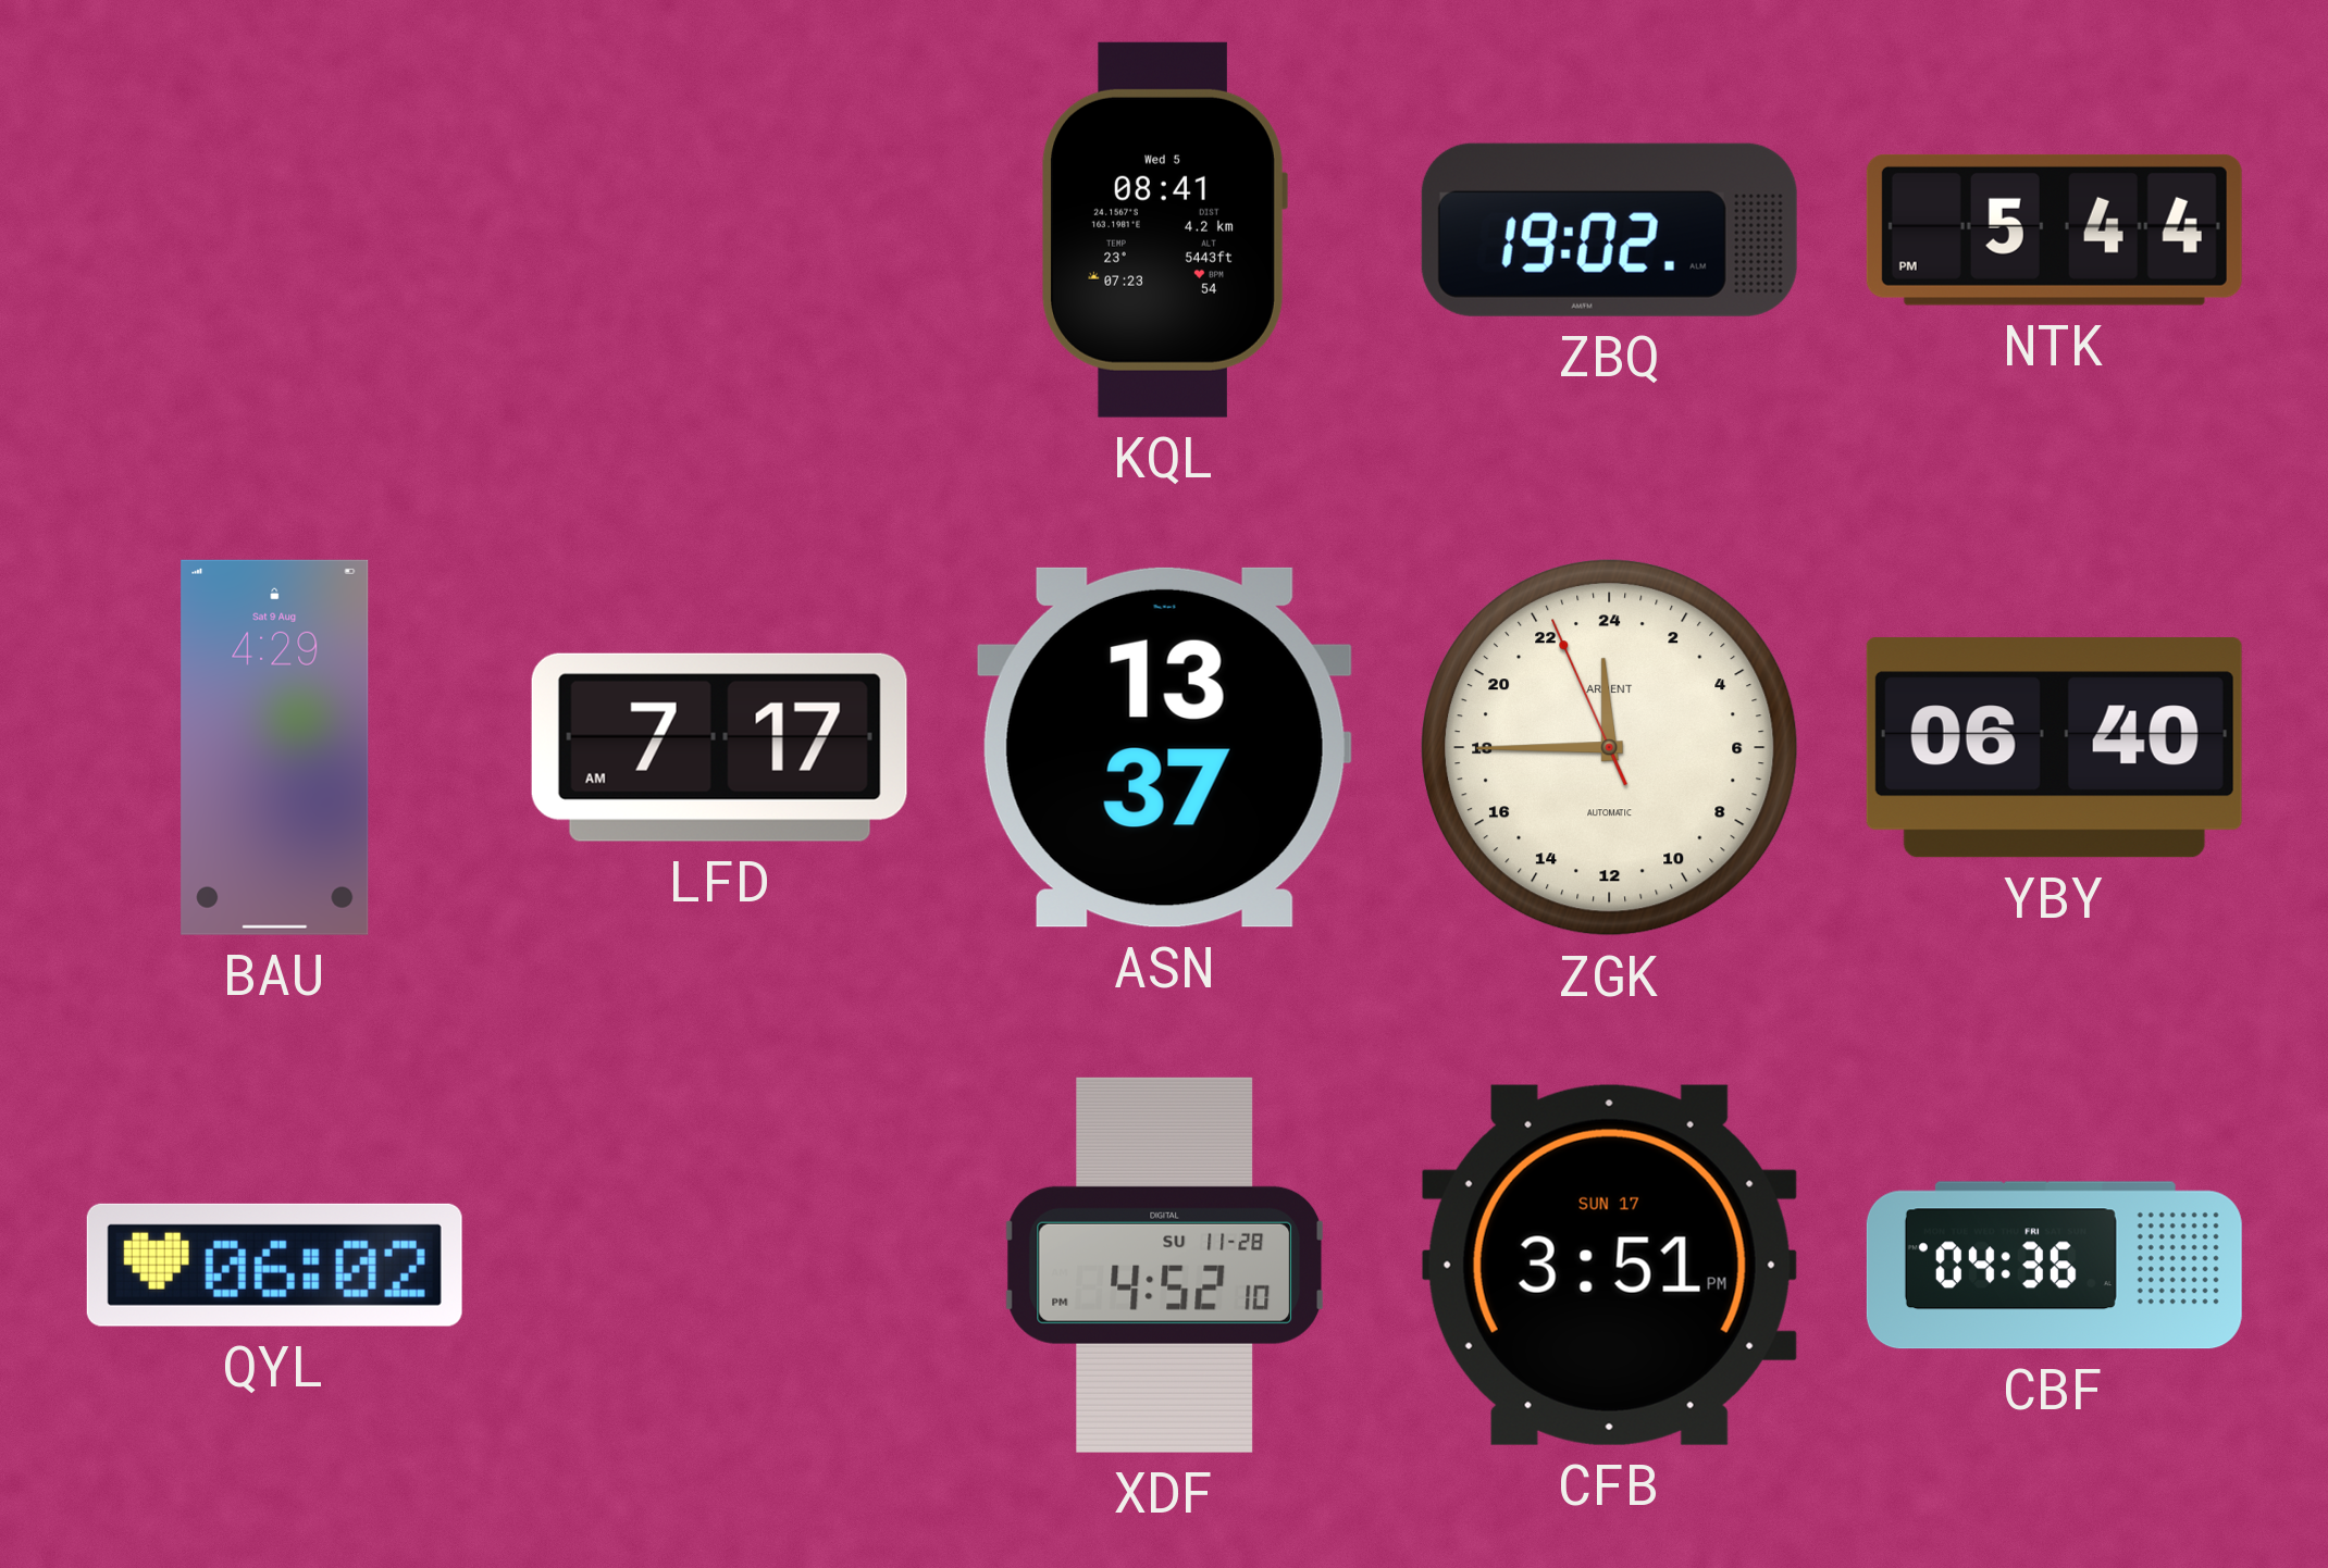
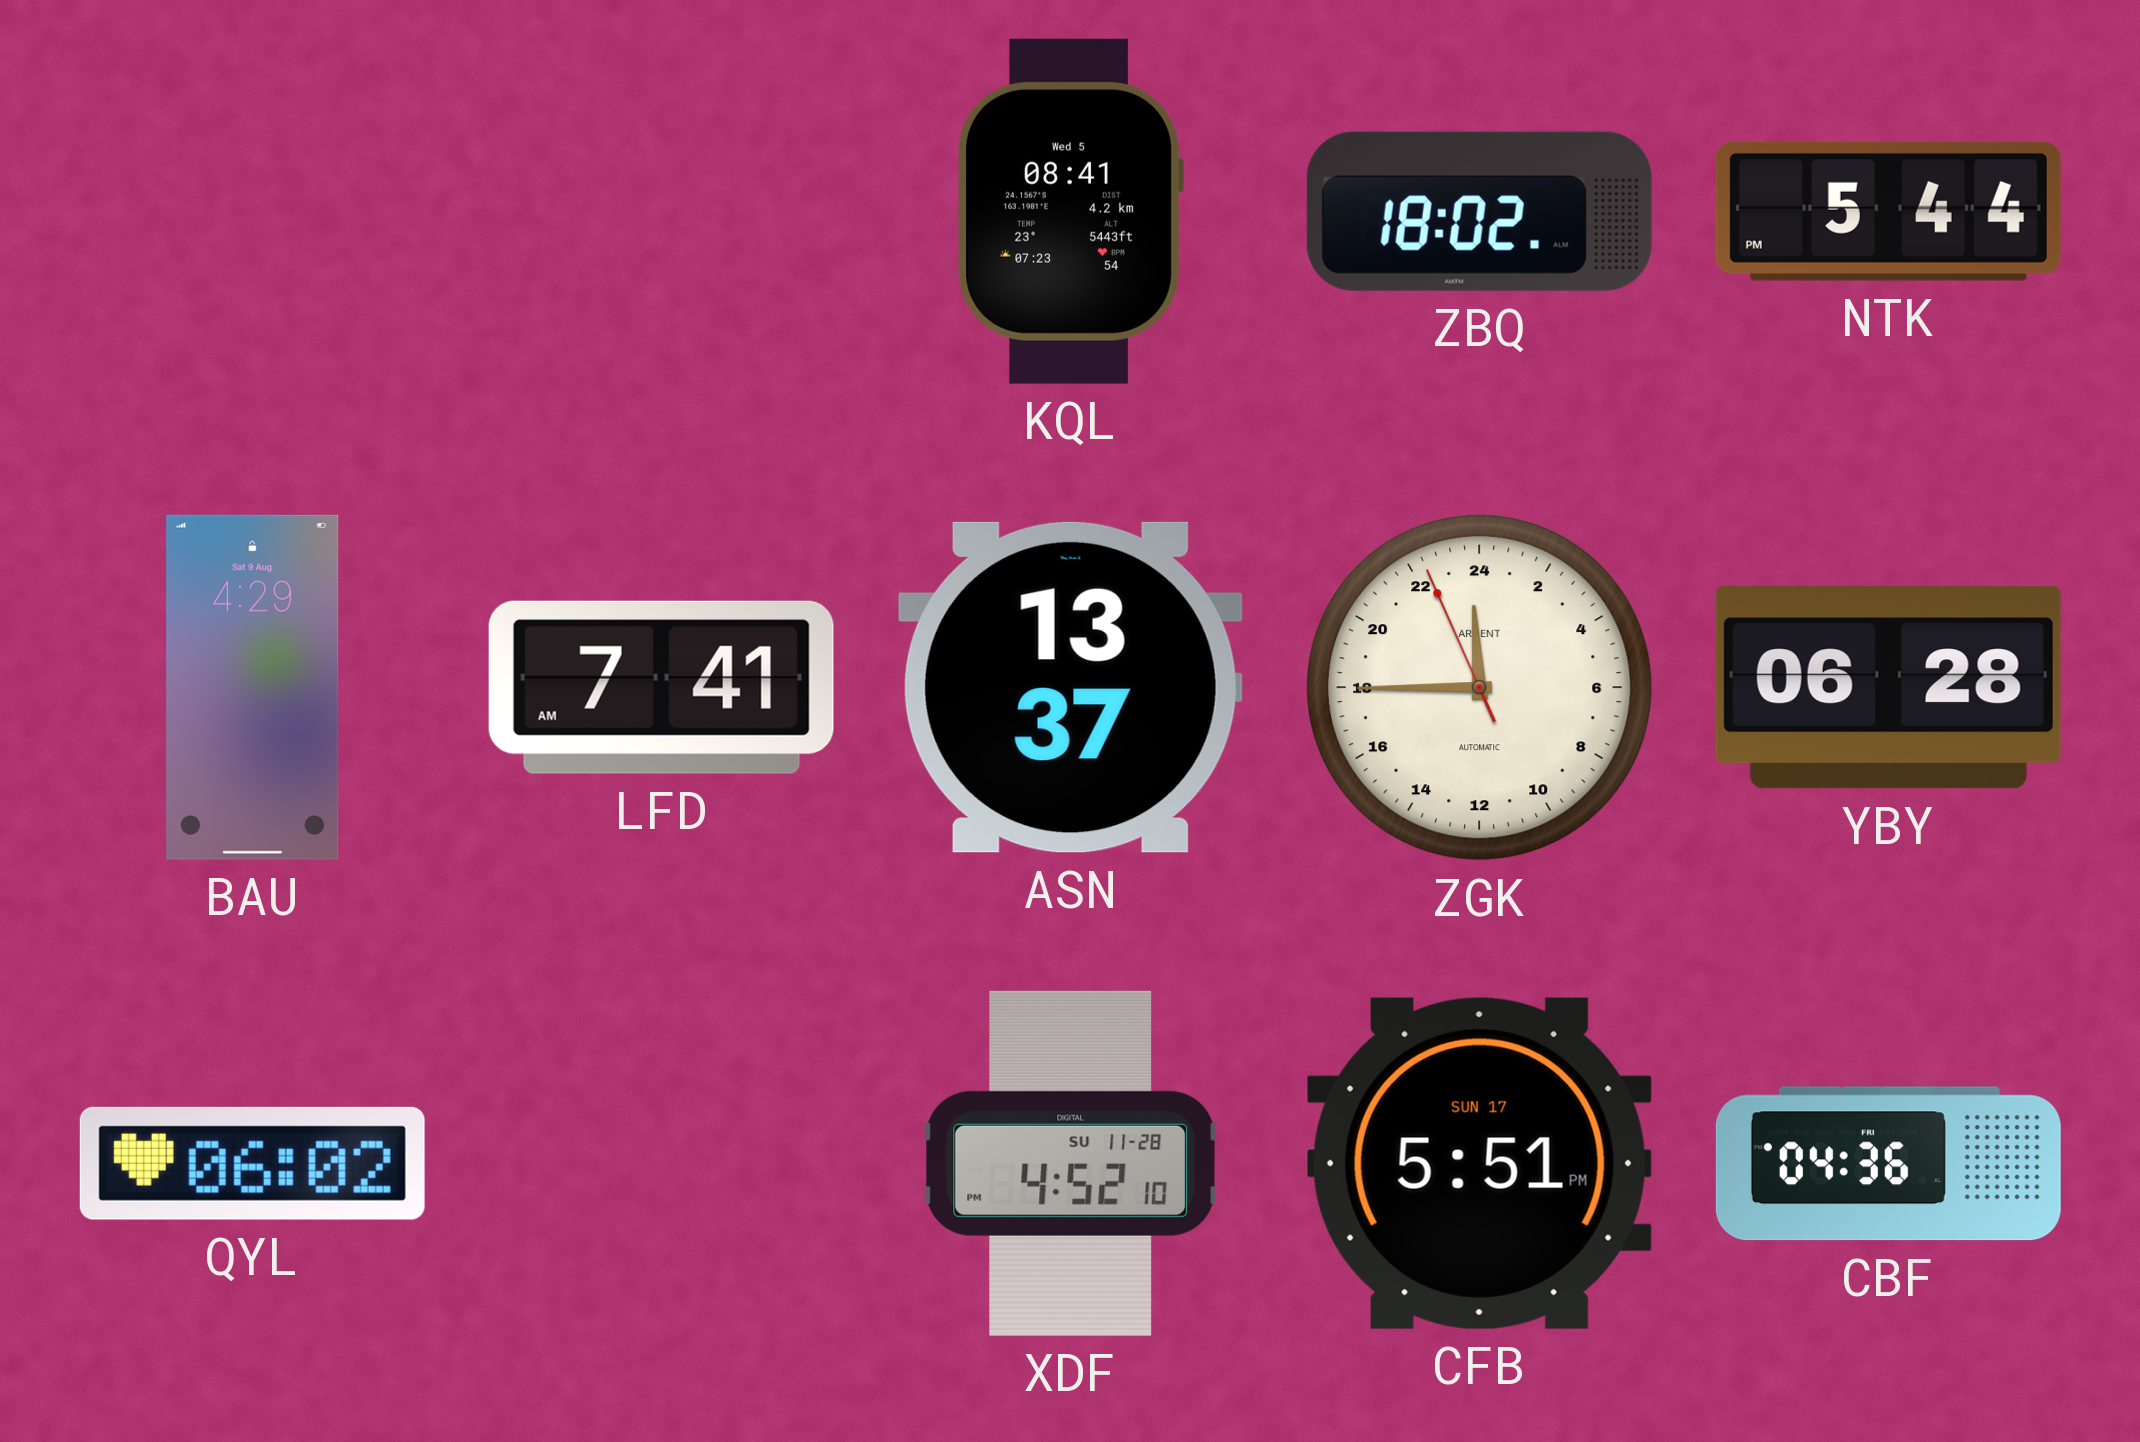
ZBQ: 19:02 -> 18:02 (1479, 211)
LFD: 7:17 -> 7:41 (661, 687)
YBY: 06:40 -> 06:28 (1888, 688)
CFB: 3:51 -> 5:51 (1479, 1163)
